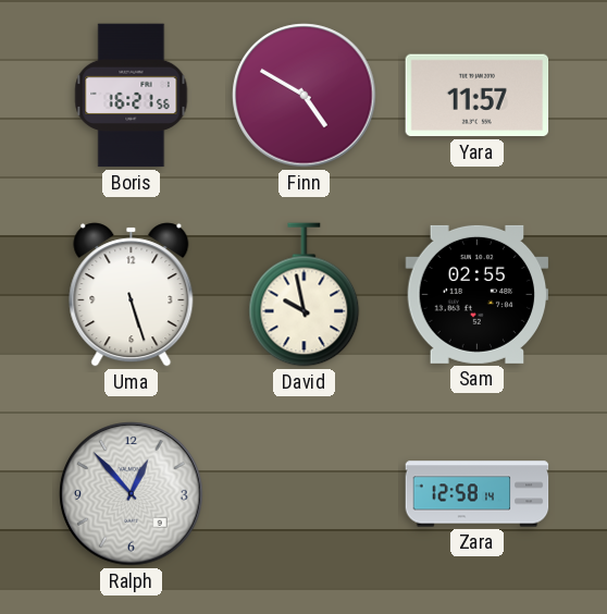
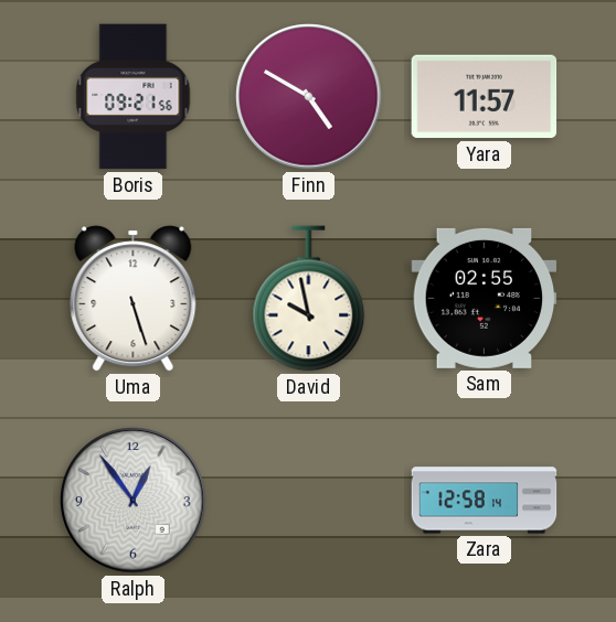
Boris: 16:21 -> 09:21 (134, 97)
Ralph: 12:53 -> 12:54 (134, 501)
